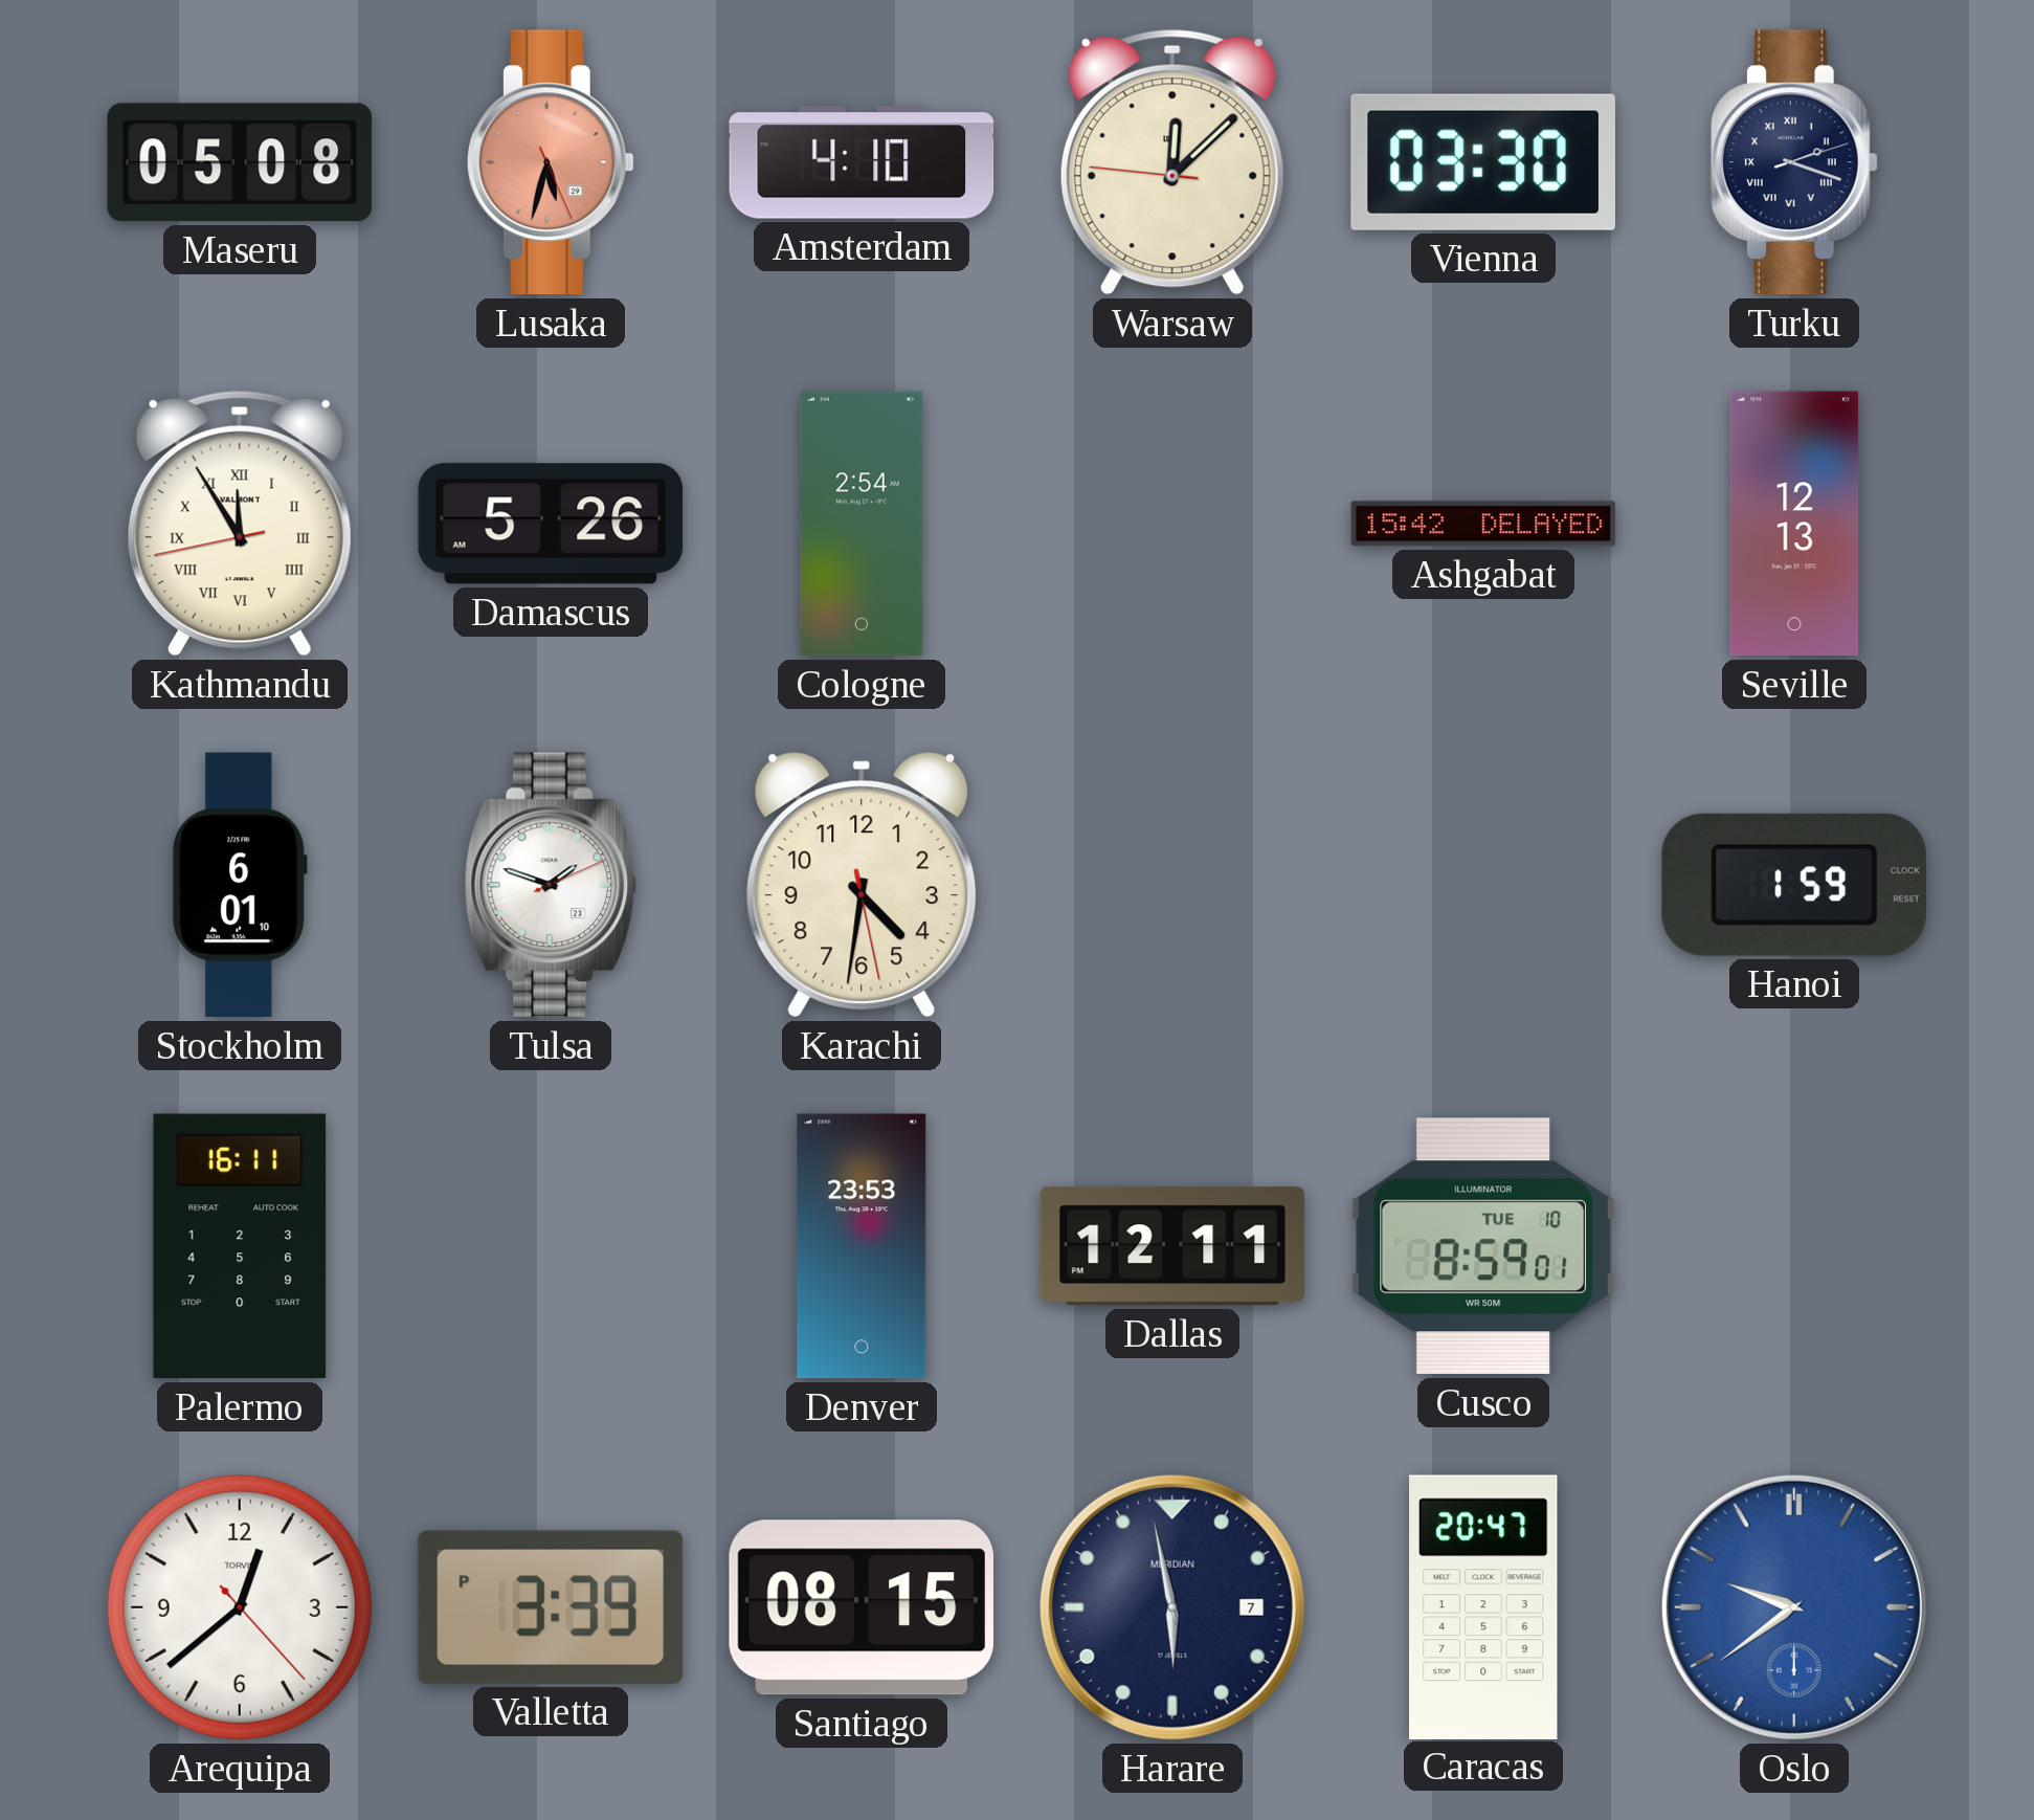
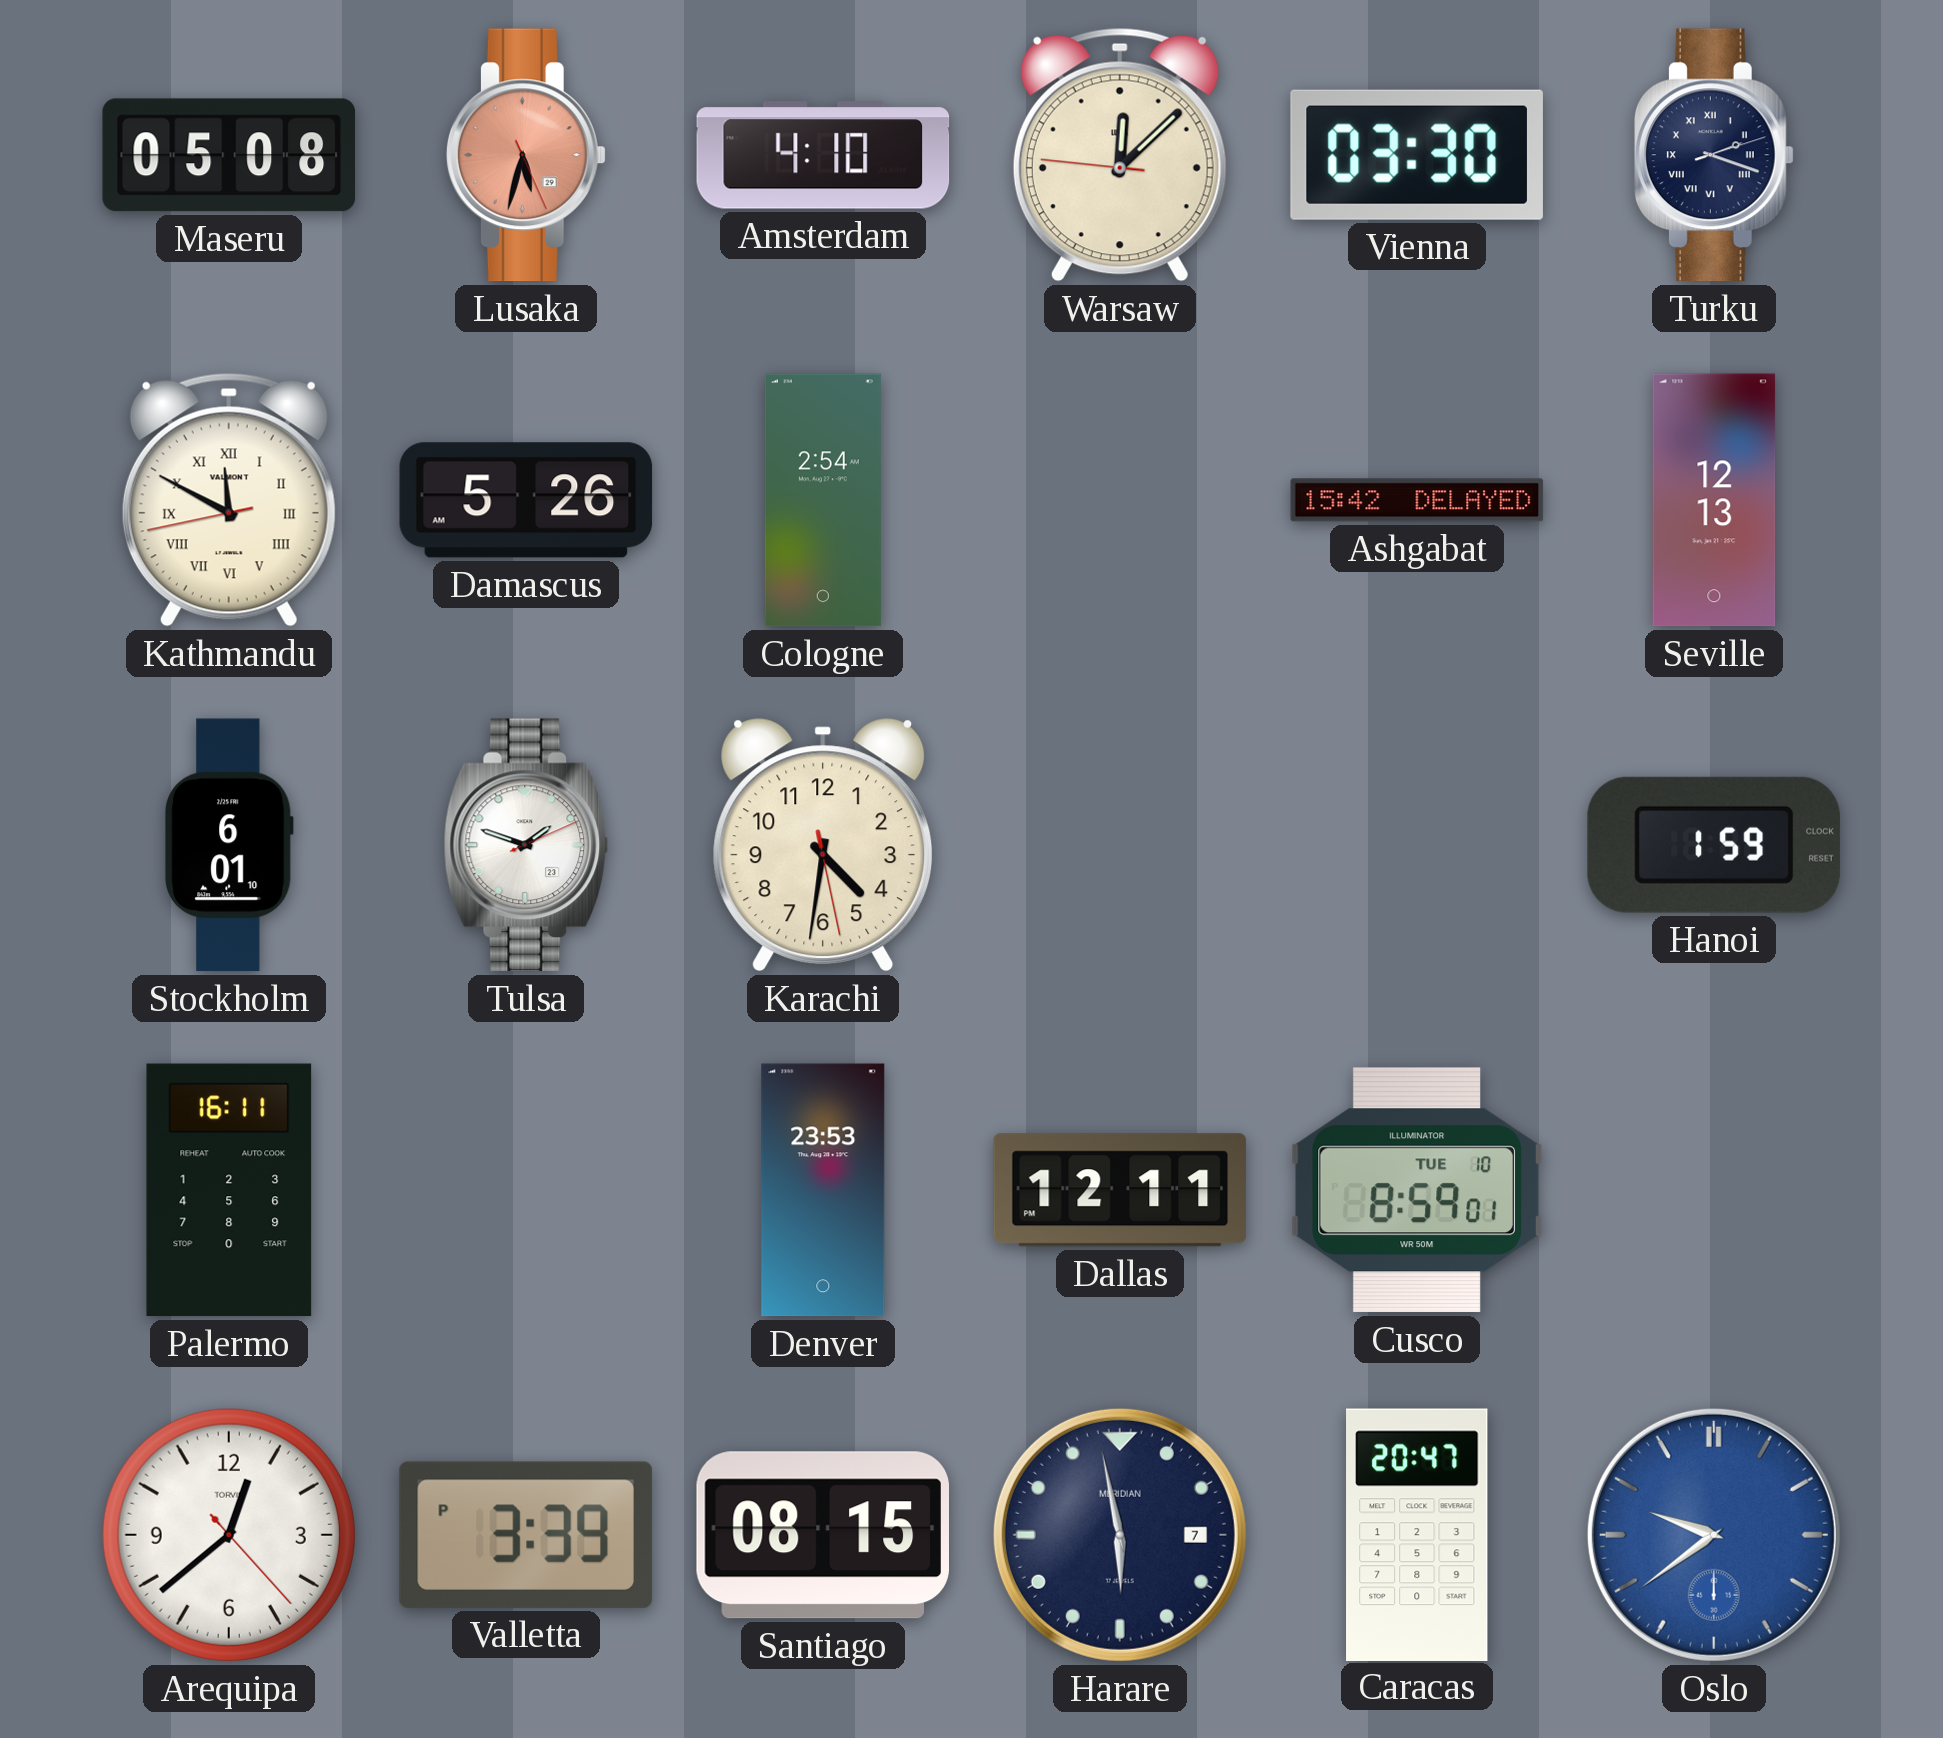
Kathmandu: 11:54 -> 11:49 (229, 500)
